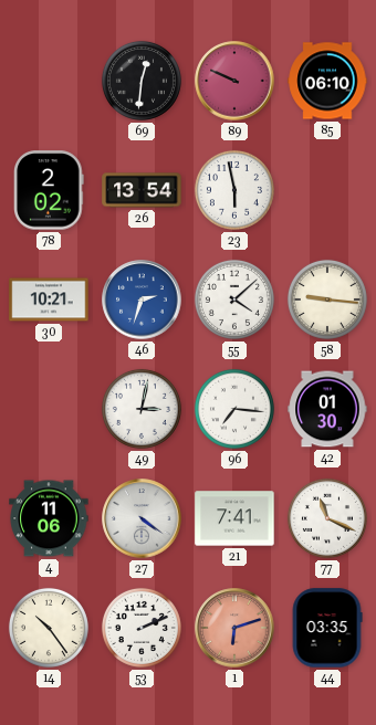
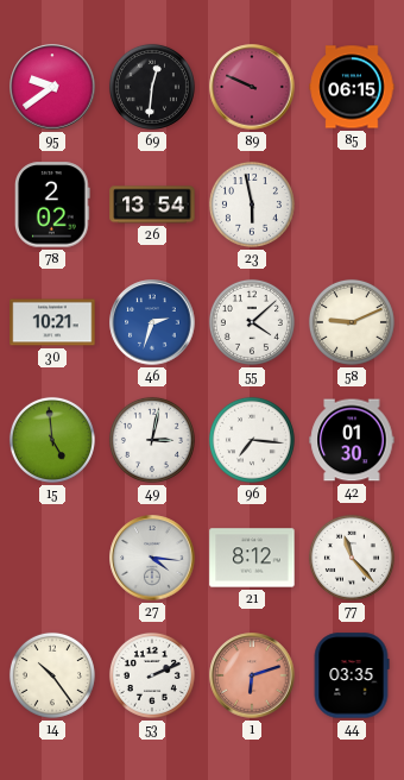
95: none -> 9:39 (52, 87)
85: 06:10 -> 06:15 (352, 87)
58: 9:16 -> 9:11 (352, 322)
15: none -> 4:59 (52, 440)
4: 11:06 -> none (49, 518)
27: 4:21 -> 4:16 (152, 558)
21: 7:41 -> 8:12 (252, 558)
77: 11:19 -> 11:23 (352, 558)
